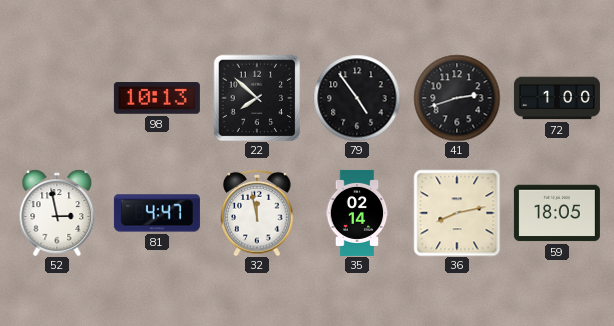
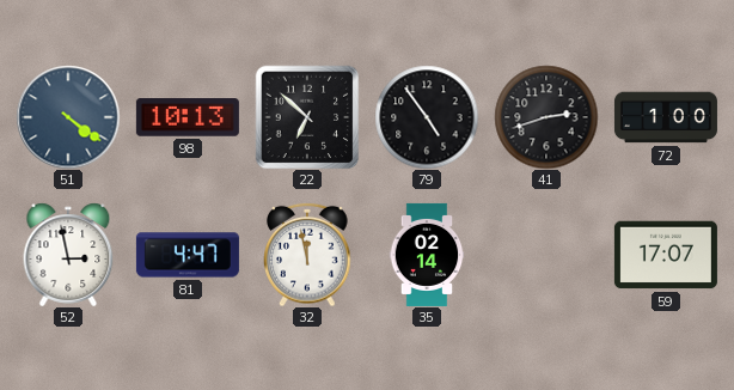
51: none -> 4:21 (68, 117)
22: 7:52 -> 6:52 (307, 117)
36: 8:13 -> none (457, 213)
59: 18:05 -> 17:07 (666, 255)
